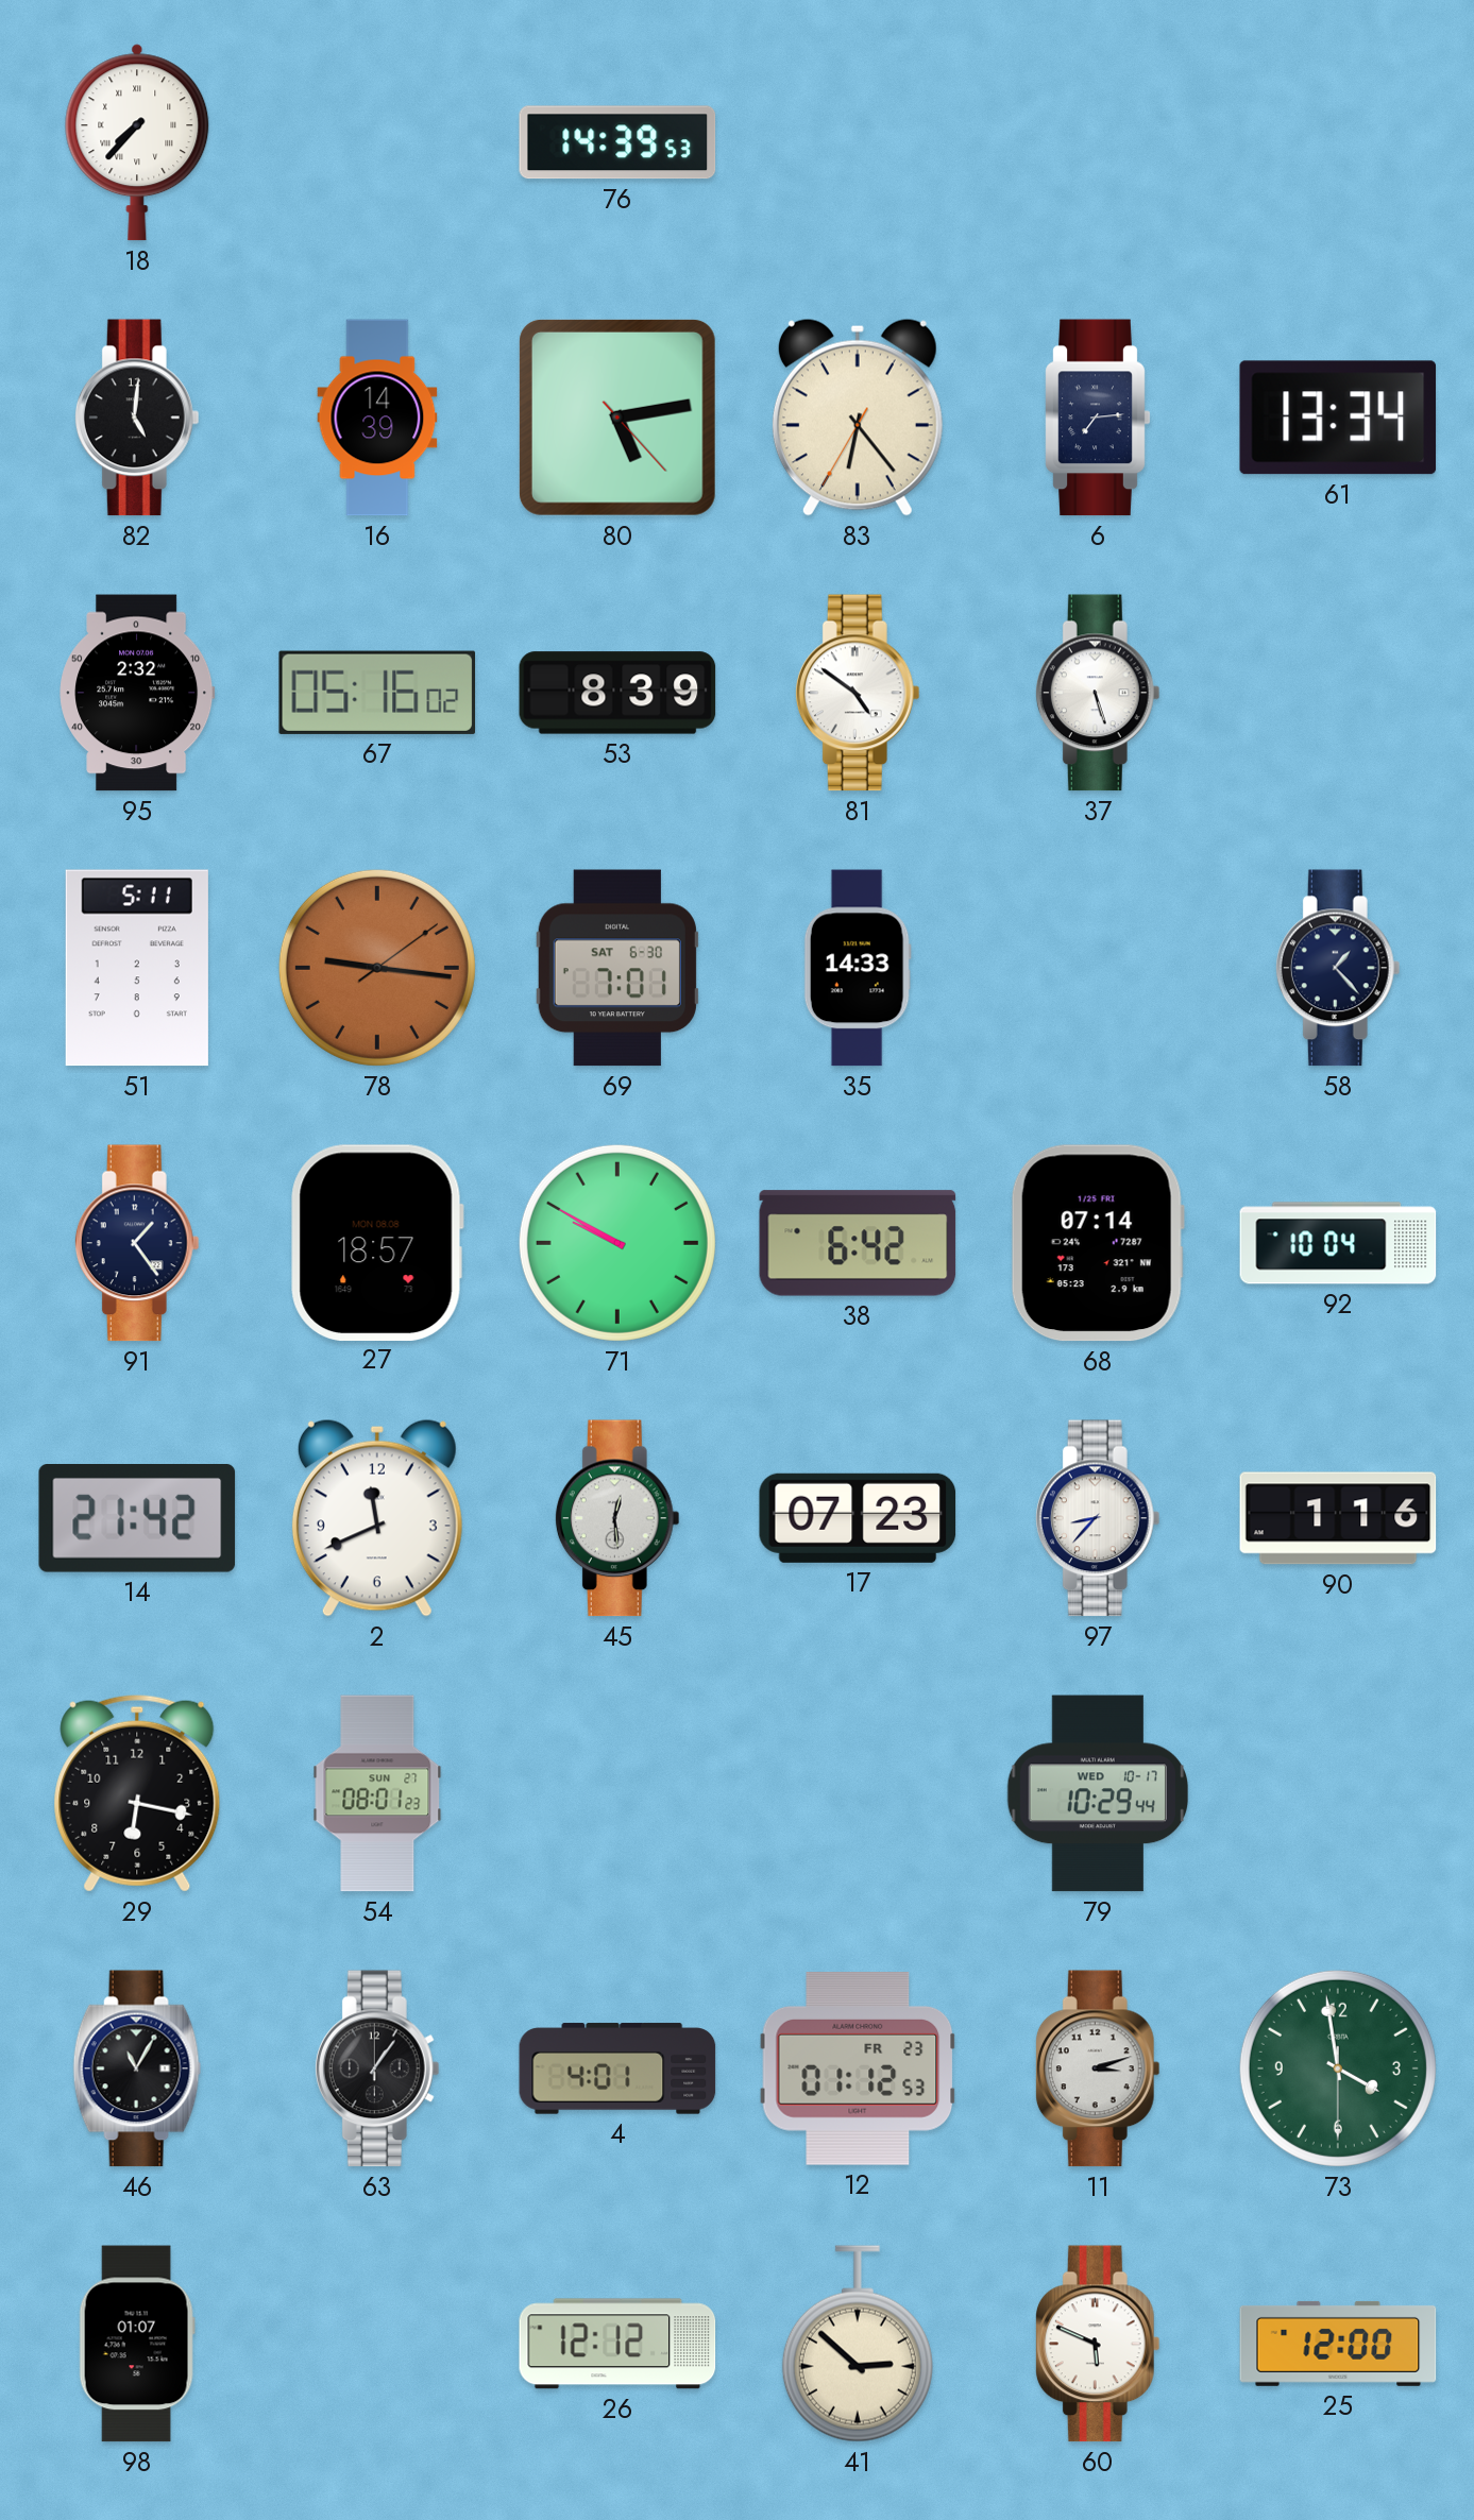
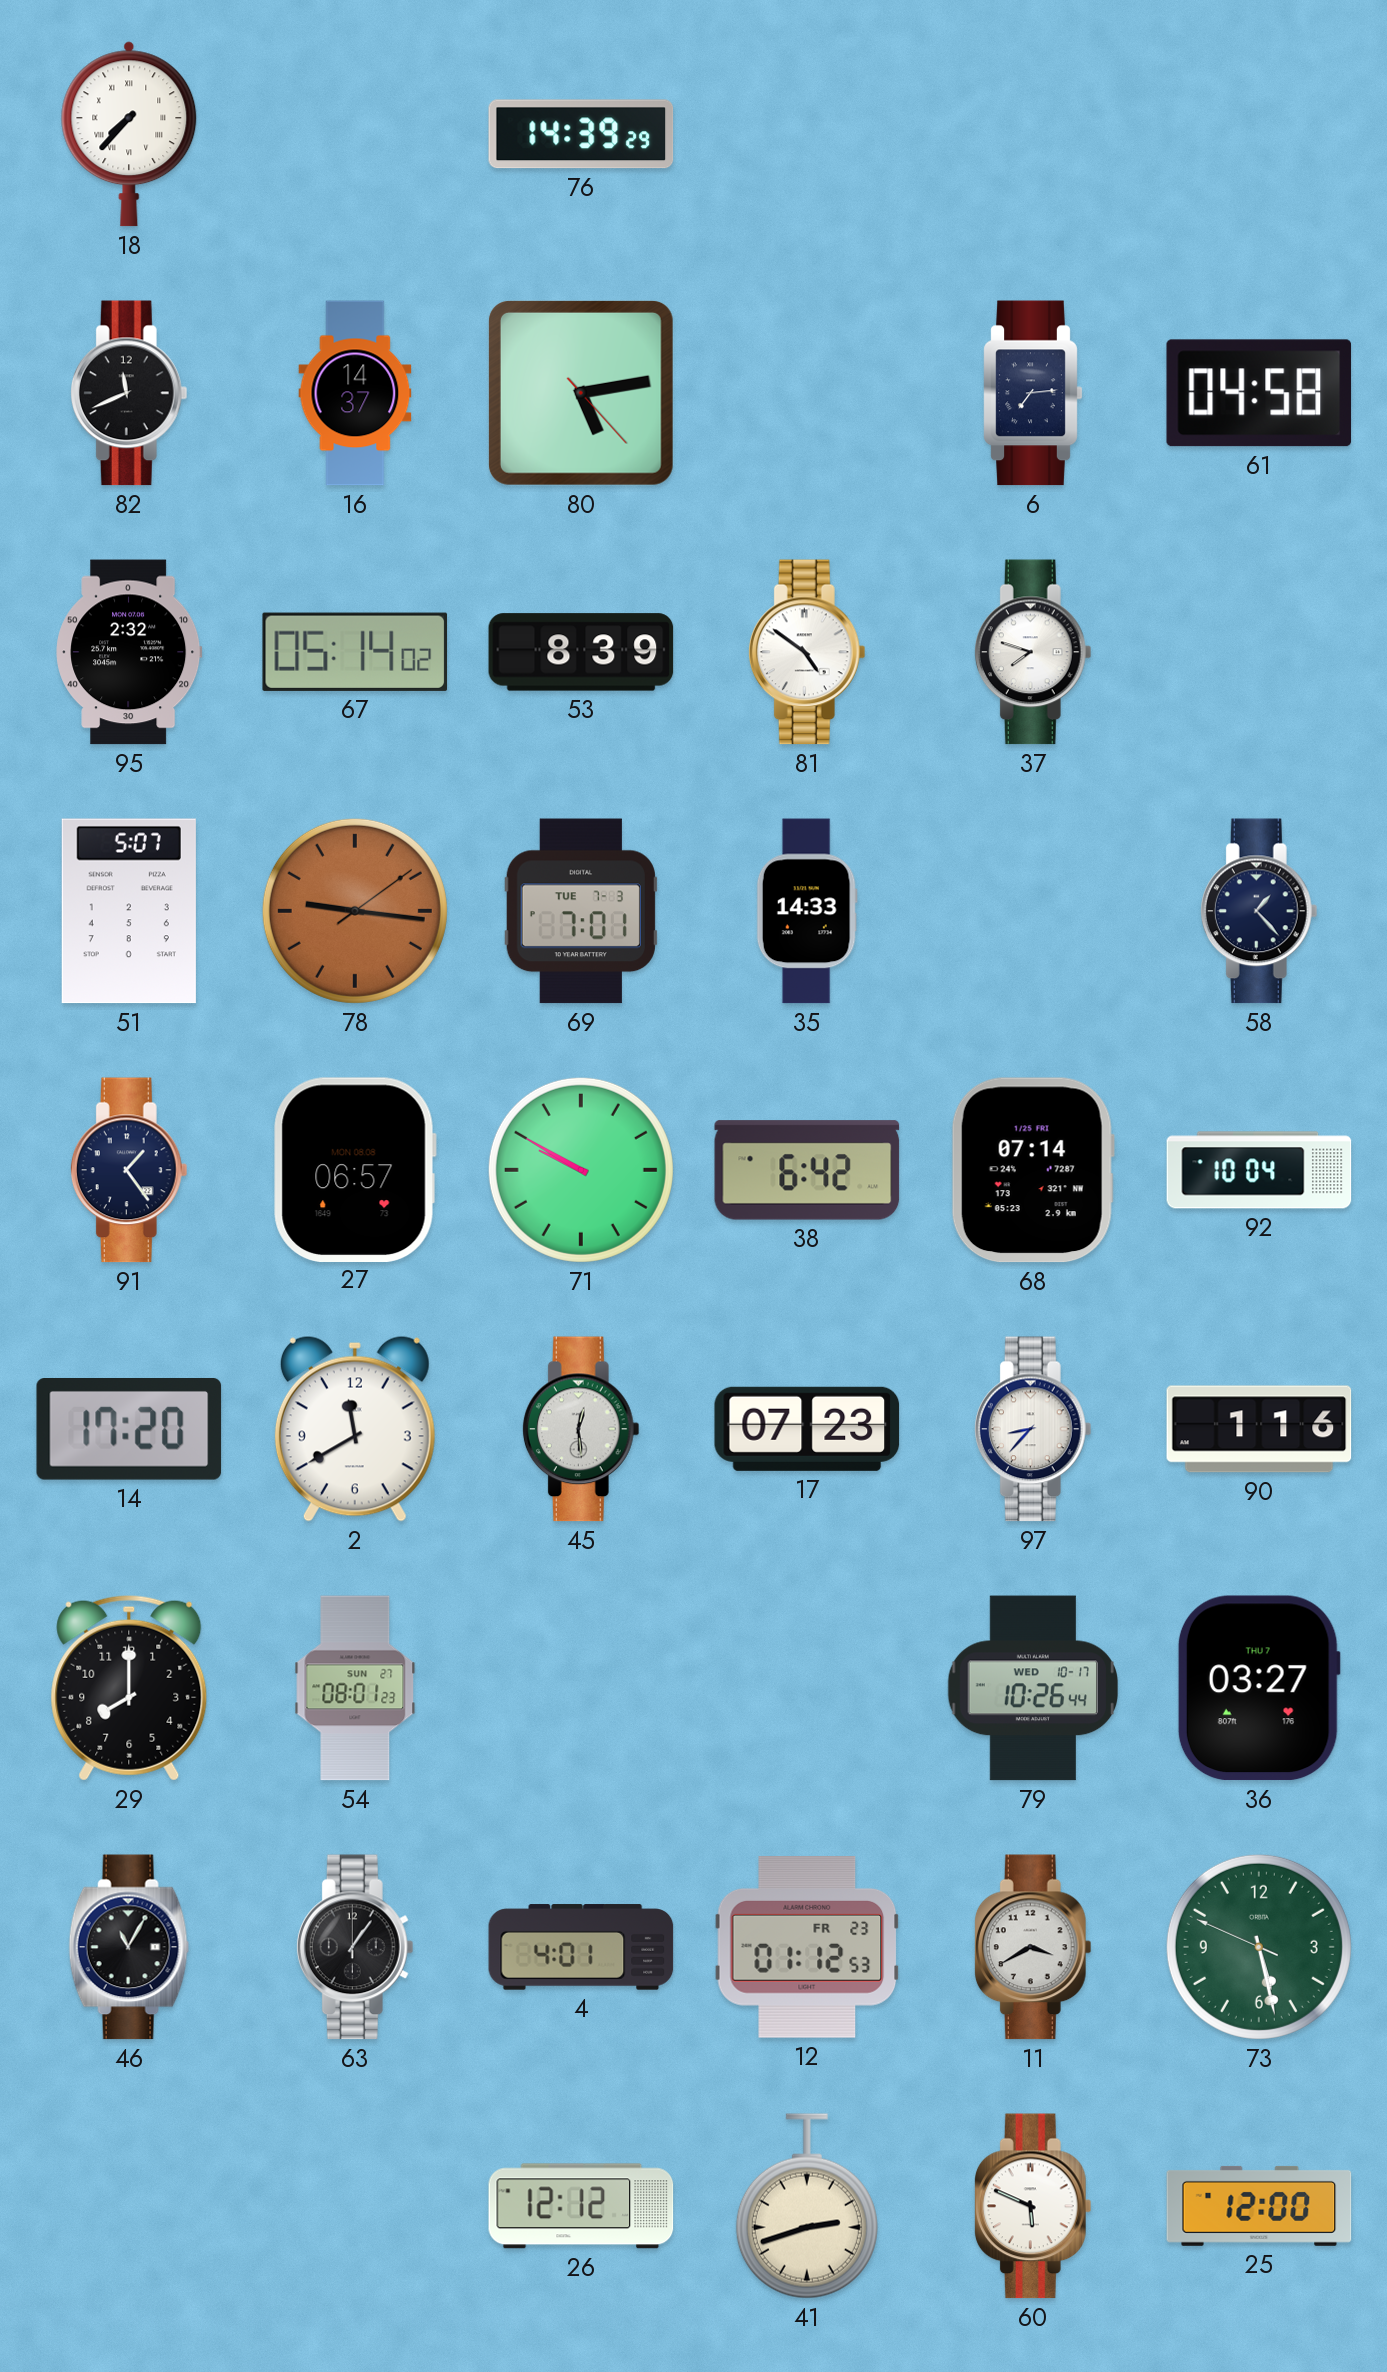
76: 14:39:53 -> 14:39:29 (581, 134)
82: 5:01 -> 11:41 (129, 393)
16: 14:39 -> 14:37 (355, 393)
83: 6:23 -> none (858, 418)
61: 13:34 -> 04:58 (1259, 393)
67: 05:16 -> 05:14 (355, 652)
37: 5:27 -> 7:48 (1033, 652)
51: 5:11 -> 5:07 (129, 911)
69 date: SAT 6-30 -> TUE 7-3 (581, 911)
27: 18:57 -> 06:57 (355, 1169)
14: 21:42 -> 17:20 (129, 1430)
2: 11:41 -> 11:40 (355, 1429)
29: 6:17 -> 8:00 (129, 1688)
79: 10:29 -> 10:26 (1033, 1688)
36: none -> 03:27 (1259, 1688)
11: 3:12 -> 3:40 (1033, 1947)
73: 3:58 -> 5:27 (1259, 1947)
98: 01:07 -> none (137, 2344)
41: 2:52 -> 2:42 (807, 2206)
